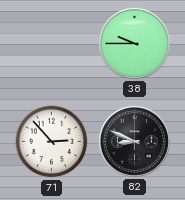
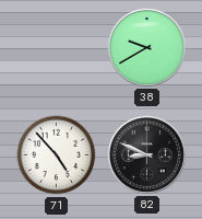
38: 9:45 -> 9:40 (146, 47)
71: 2:53 -> 4:53 (57, 155)
